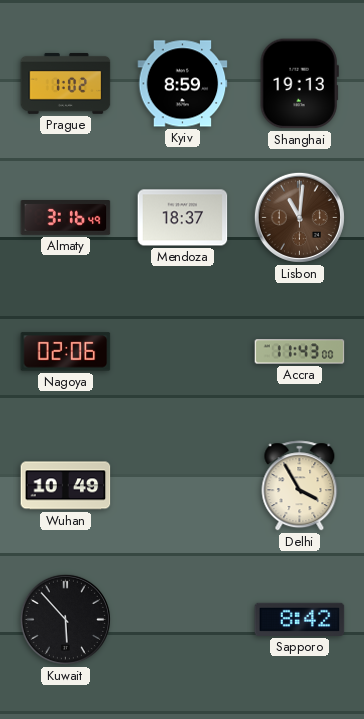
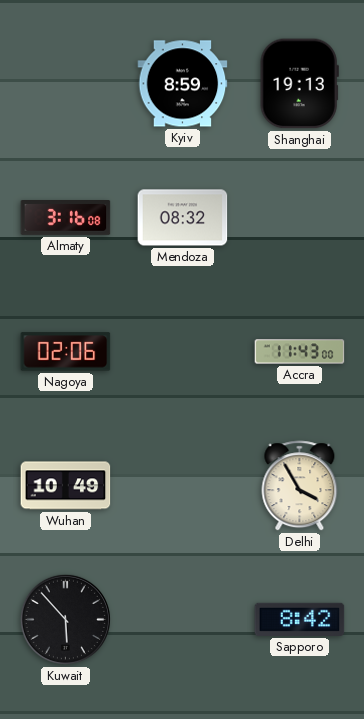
Prague: 1:02 -> none (66, 83)
Almaty: 3:16:49 -> 3:16:08 (66, 218)
Mendoza: 18:37 -> 08:32 (183, 218)
Lisbon: 11:01 -> none (299, 217)
